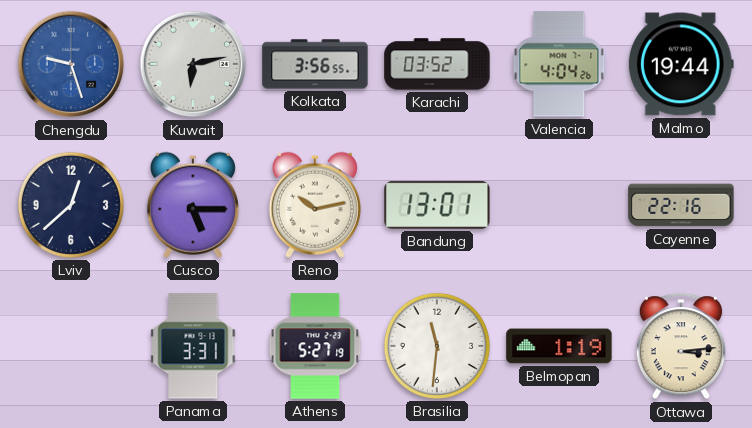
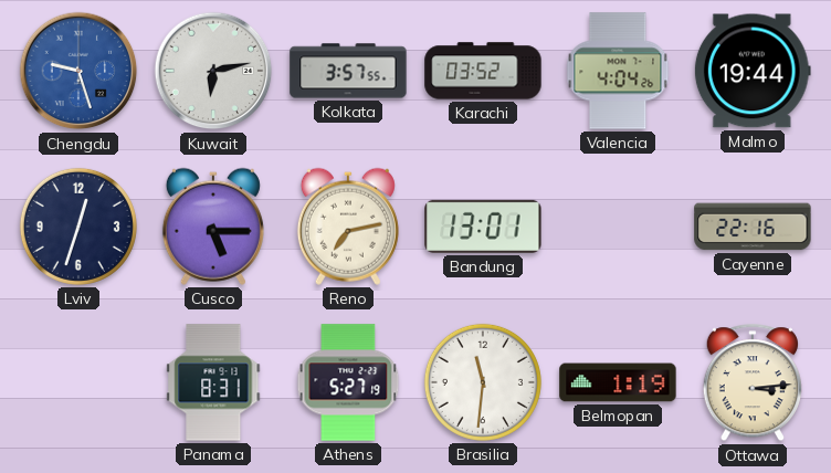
Kolkata: 3:56 -> 3:57 (348, 71)
Lviv: 12:38 -> 12:33 (78, 227)
Reno: 10:13 -> 7:13 (348, 227)
Panama: 3:31 -> 8:31 (213, 382)
